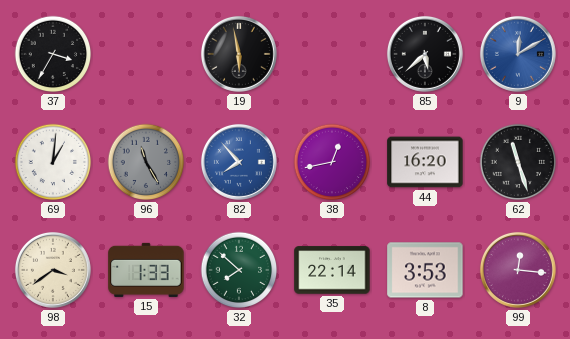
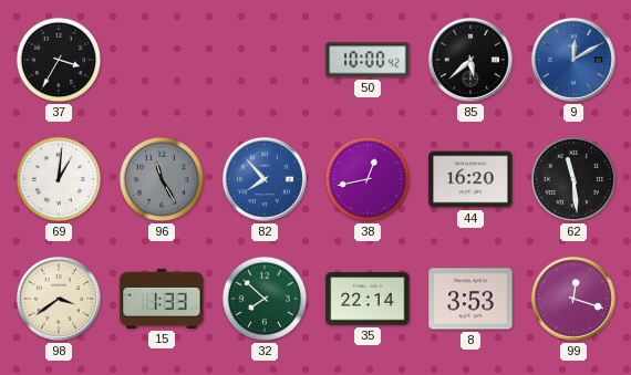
19: 5:58 -> none (239, 54)
50: none -> 10:00 (368, 60)
62: 11:27 -> 11:29 (573, 179)
99: 12:16 -> 12:18 (573, 299)
